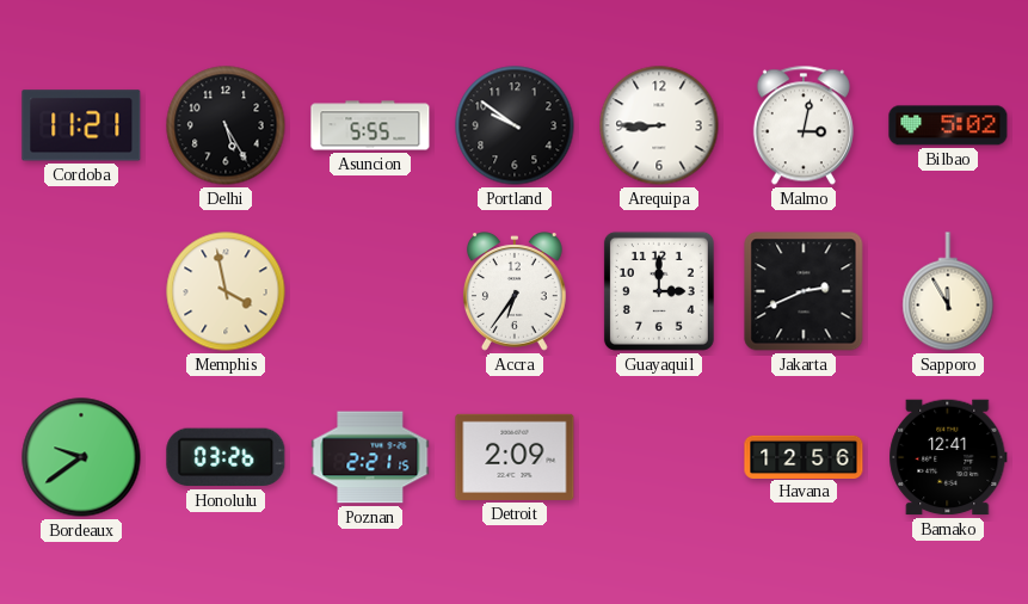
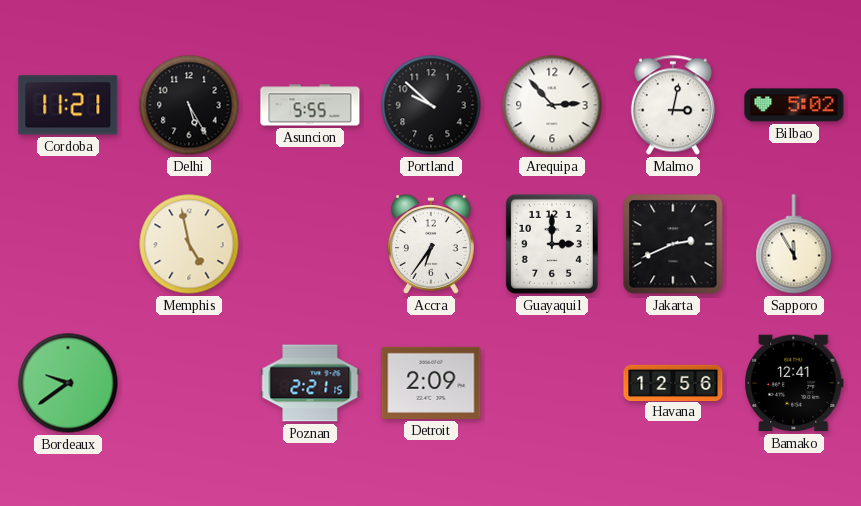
Portland: 9:51 -> 9:52 (431, 105)
Arequipa: 8:45 -> 2:53 (552, 105)
Memphis: 3:58 -> 4:58 (189, 244)
Honolulu: 03:26 -> none (226, 457)
